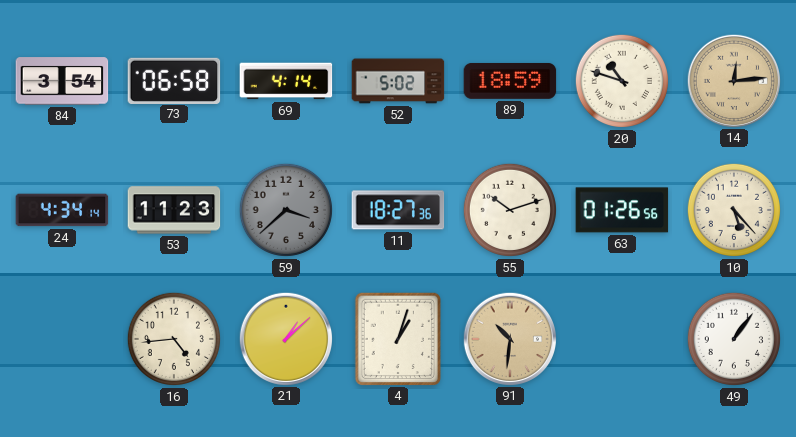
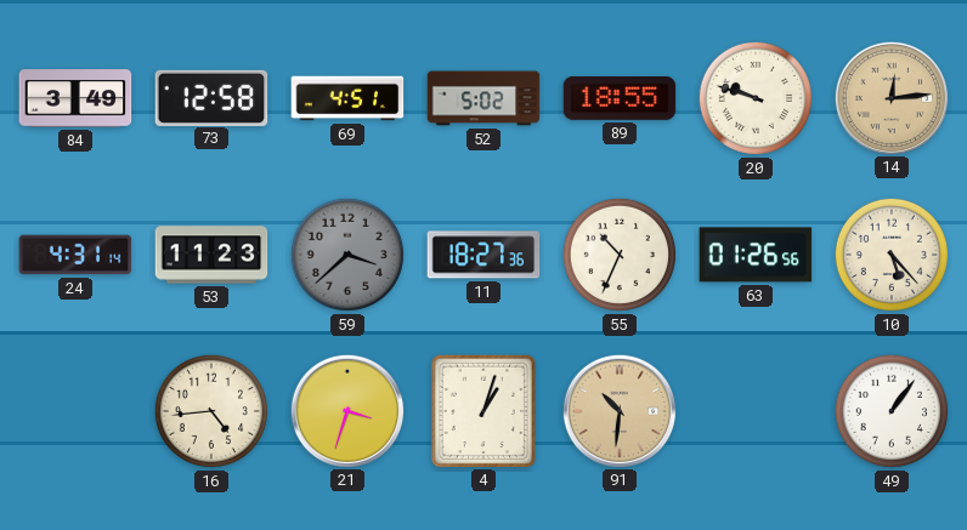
84: 3:54 -> 3:49 (75, 98)
73: 06:58 -> 12:58 (211, 97)
69: 4:14 -> 4:51 (347, 98)
89: 18:59 -> 18:55 (620, 98)
20: 10:48 -> 9:48 (756, 98)
24: 4:34 -> 4:31 (75, 255)
55: 10:12 -> 10:34 (620, 255)
21: 1:08 -> 3:33 (346, 410)
